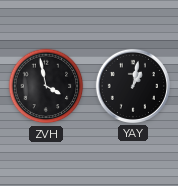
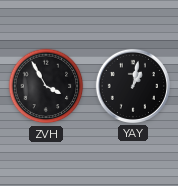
ZVH: 3:58 -> 3:55 (46, 86)
